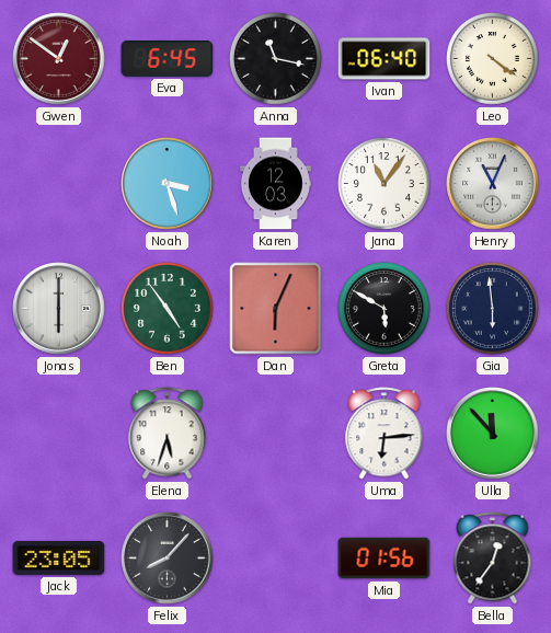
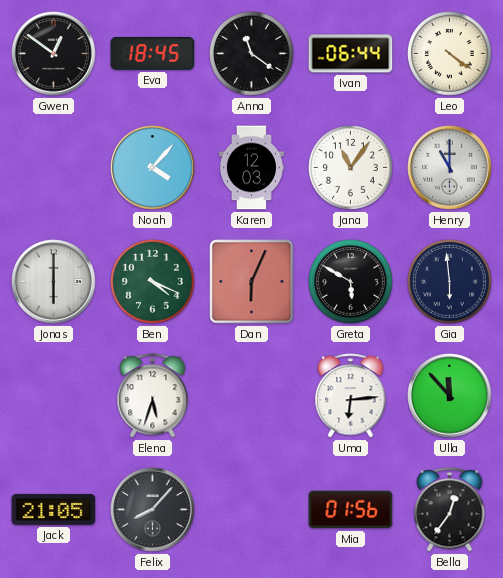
Gwen dial: burgundy -> black (54, 54)
Eva: 6:45 -> 18:45 (153, 53)
Anna: 11:17 -> 11:21 (252, 54)
Ivan: 06:40 -> 06:44 (351, 54)
Noah: 3:27 -> 4:07 (153, 168)
Henry: 11:04 -> 11:00 (450, 168)
Ben: 4:54 -> 4:19 (153, 282)
Jack: 23:05 -> 21:05 (54, 510)
